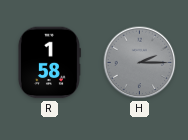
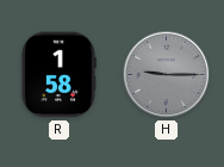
H: 2:15 -> 9:15 (167, 75)
